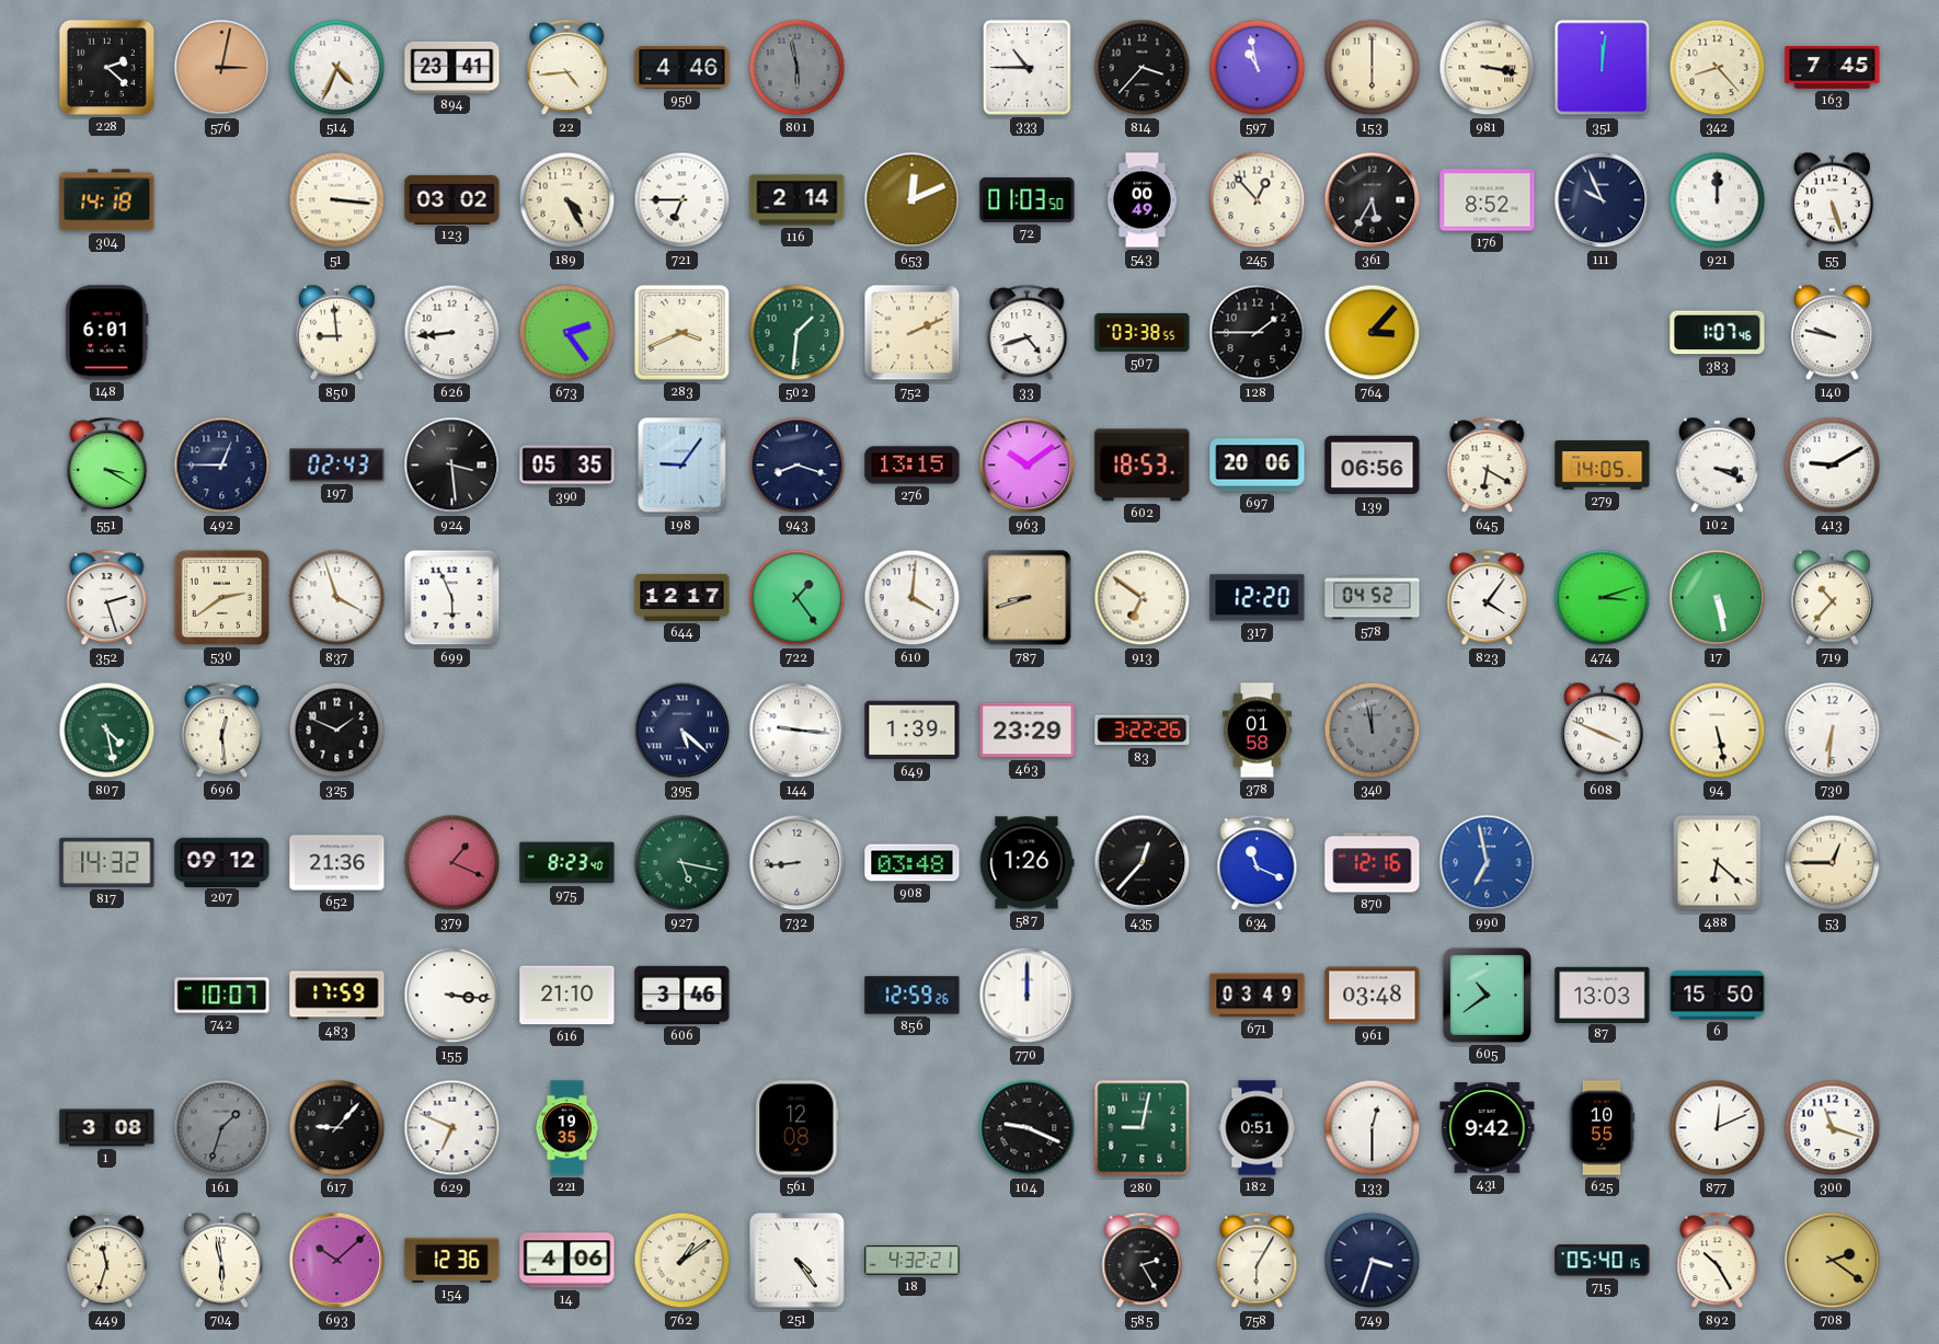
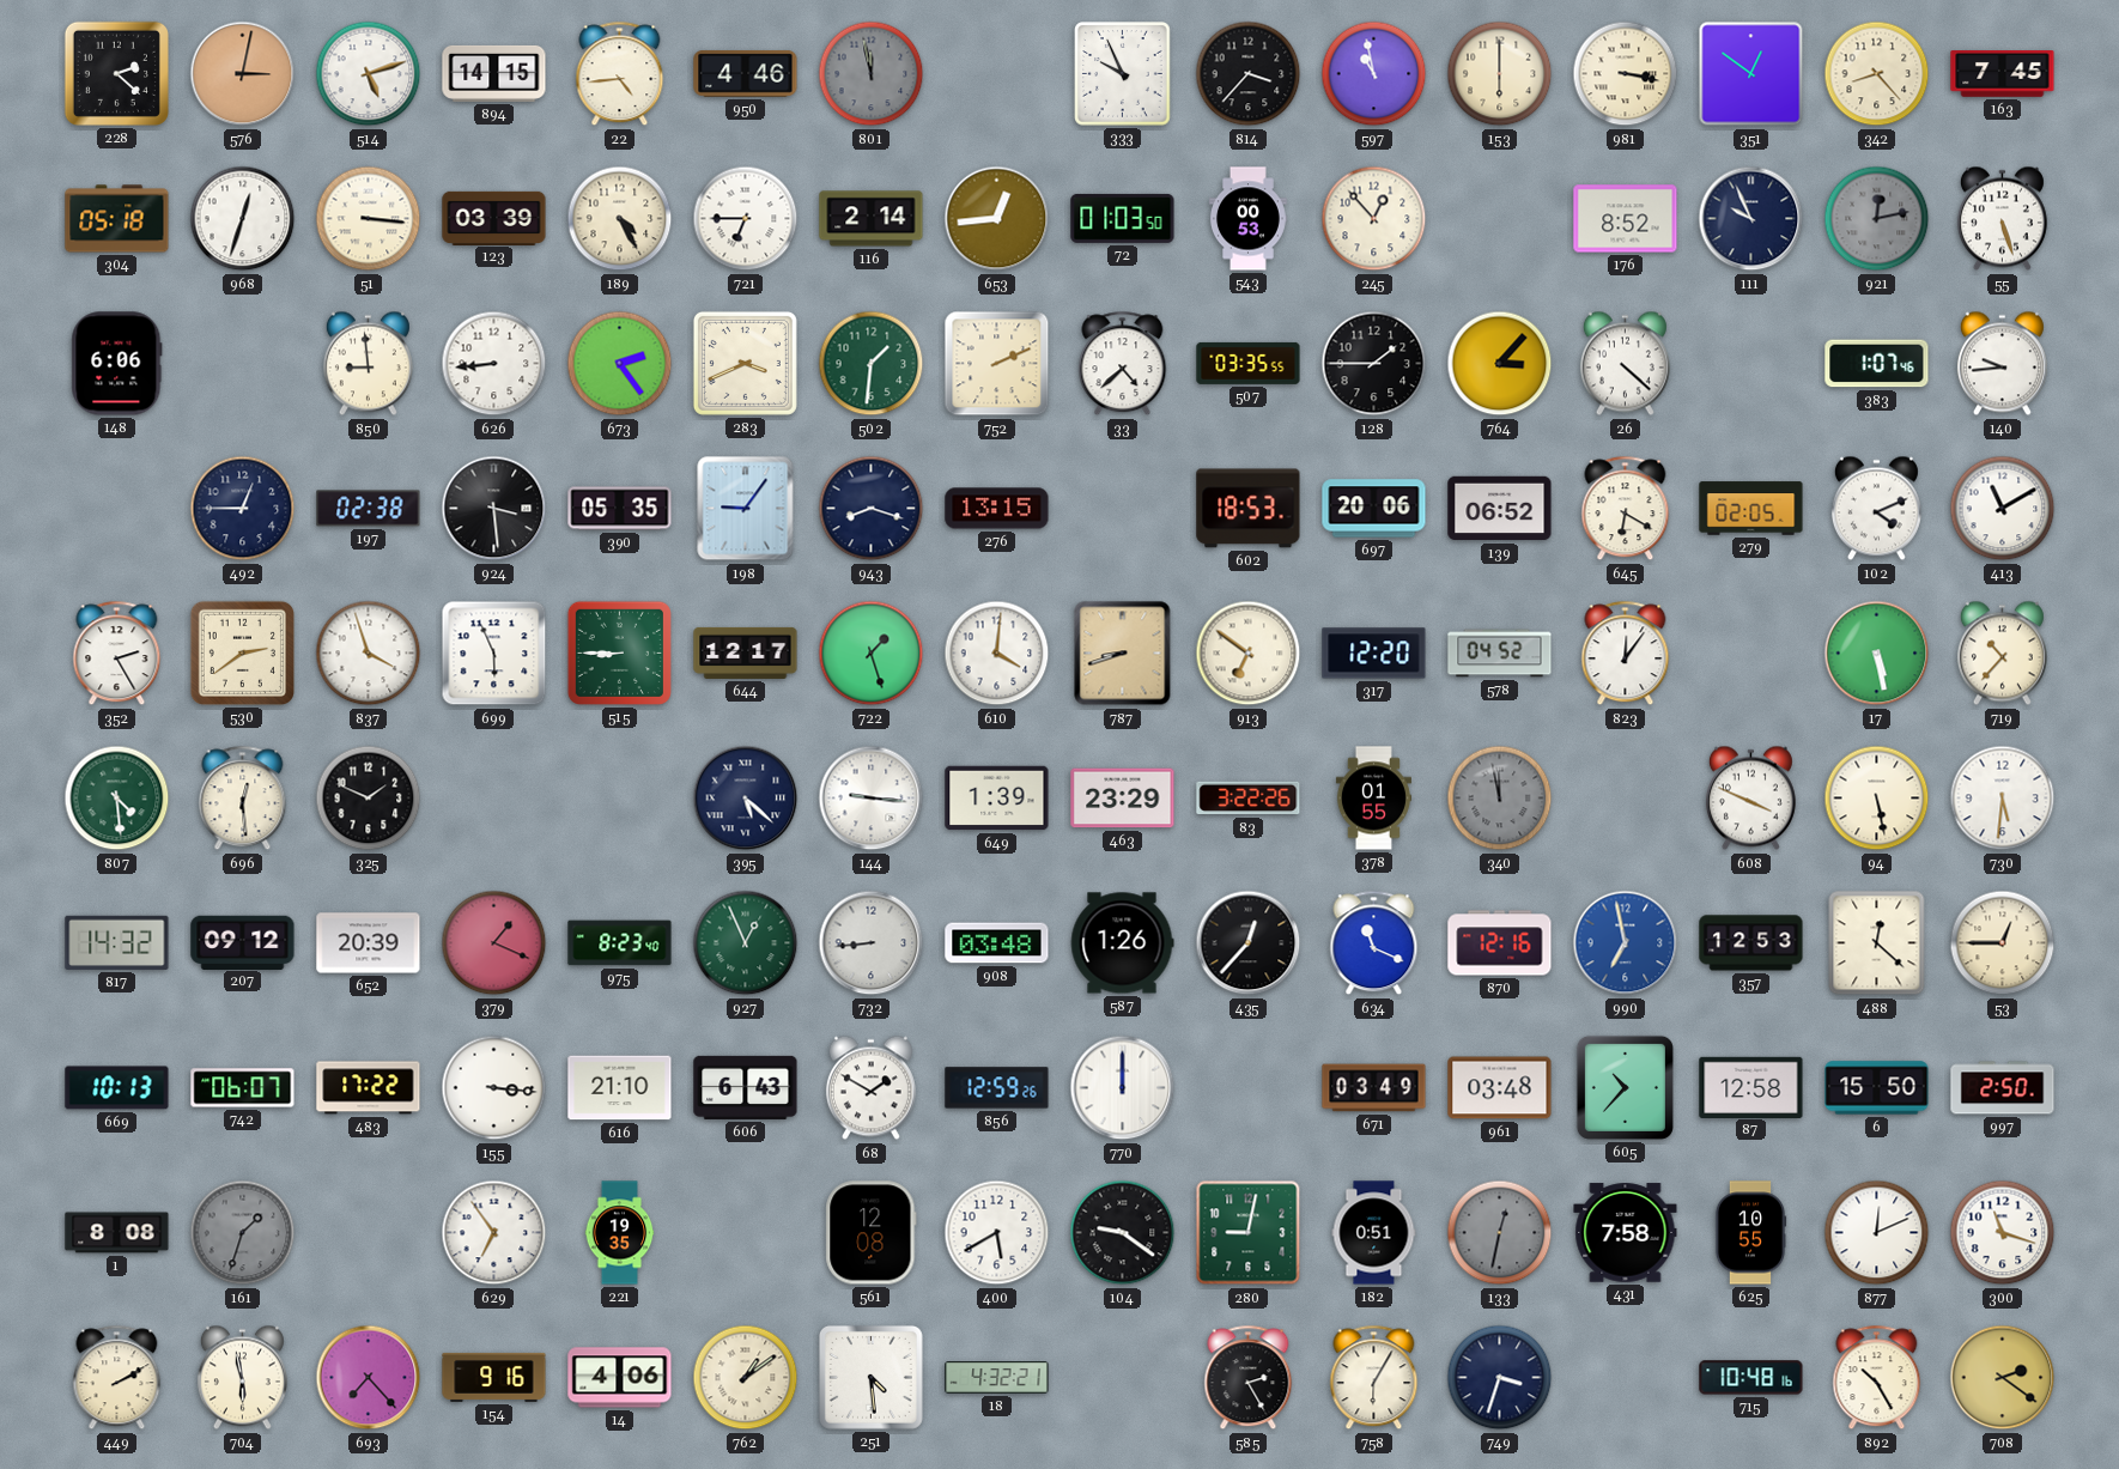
514: 4:34 -> 5:12 (369, 74)
894: 23:41 -> 14:15 (494, 73)
801: 5:58 -> 11:58 (872, 74)
333: 10:45 -> 9:56 (1123, 74)
351: 12:01 -> 12:51 (1751, 74)
304: 14:18 -> 05:18 (117, 219)
968: none -> 12:33 (243, 219)
123: 03:02 -> 03:39 (494, 218)
653: 12:11 -> 12:44 (997, 219)
543: 00:49 -> 00:53 (1247, 219)
361: 5:35 -> none (1373, 200)
921: 12:00 -> 12:13 (1877, 219)
921 dial: white -> grey (1877, 219)
148: 6:01 -> 6:06 (117, 364)
33: 4:42 -> 4:38 (1123, 364)
507: 03:38 -> 03:35 (1249, 363)
26: none -> 4:22 (1625, 364)
140: 9:47 -> 9:44 (2002, 364)
551: 3:20 -> none (107, 466)
197: 02:43 -> 02:38 (369, 509)
963: 10:09 -> none (1028, 466)
139: 06:56 -> 06:52 (1500, 509)
279: 14:05 -> 02:05 (1751, 509)
102: 3:19 -> 4:11 (1876, 509)
413: 9:10 -> 11:10 (2003, 509)
352: 2:27 -> 2:25 (117, 654)
515: none -> 8:45 (619, 652)
722: 1:24 -> 1:27 (872, 654)
823: 4:06 -> 12:06 (1626, 654)
474: 3:12 -> none (1603, 598)
807: 4:28 -> 4:29 (117, 799)
378: 01:58 -> 01:55 (1373, 799)
730: 6:31 -> 5:31 (2003, 799)
652: 21:36 -> 20:39 (369, 943)
927: 5:17 -> 12:56 (746, 943)
357: none -> 12:53 (1751, 943)
488: 6:22 -> 12:22 (1877, 943)
669: none -> 10:13 (117, 1088)
742: 10:07 -> 06:07 (243, 1088)
483: 17:59 -> 17:22 (369, 1088)
606: 3:46 -> 6:43 (746, 1087)
68: none -> 1:50 (870, 1088)
605: 10:39 -> 10:37 (1625, 1087)
87: 13:03 -> 12:58 (1751, 1087)
997: none -> 2:50 (2003, 1088)
1: 3:08 -> 8:08 (117, 1233)
617: 9:07 -> none (337, 1128)
629: 6:49 -> 6:54 (494, 1233)
400: none -> 5:40 (997, 1233)
104: 9:19 -> 9:21 (1123, 1233)
133: 12:30 -> 12:32 (1500, 1233)
133 dial: white -> grey (1500, 1233)
431: 9:42 -> 7:58 (1626, 1233)
449: 11:33 -> 2:10 (117, 1378)
693: 10:08 -> 7:23 (369, 1378)
154: 12:36 -> 9:16 (494, 1377)
251: 4:24 -> 4:29 (870, 1377)
715: 05:40 -> 10:48 (1751, 1378)
